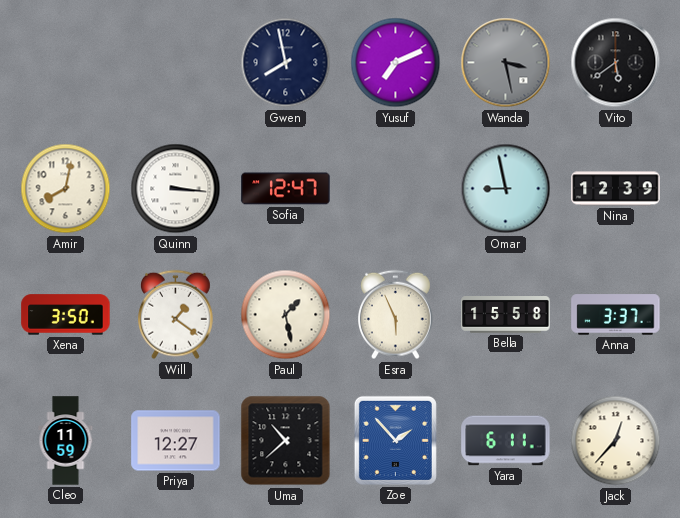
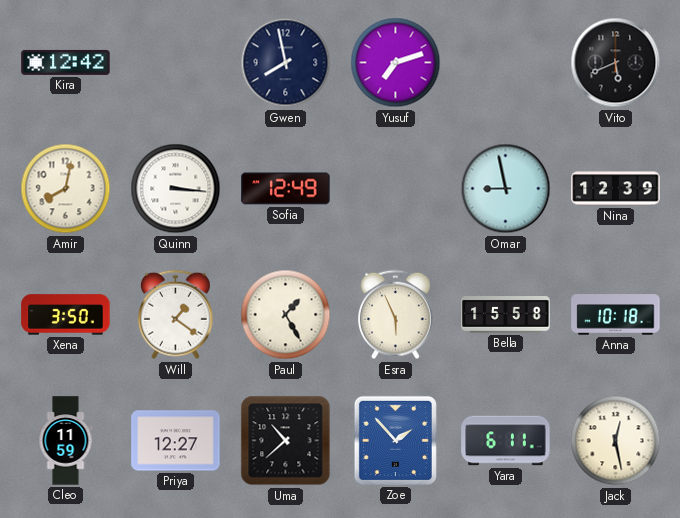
Kira: none -> 12:42 (66, 62)
Yusuf: 7:11 -> 7:12 (396, 63)
Wanda: 3:28 -> none (506, 63)
Vito: 5:39 -> 5:41 (616, 63)
Sofia: 12:47 -> 12:49 (286, 189)
Paul: 1:28 -> 1:25 (286, 315)
Anna: 3:37 -> 10:18 (616, 315)
Jack: 12:37 -> 12:28 (616, 441)
